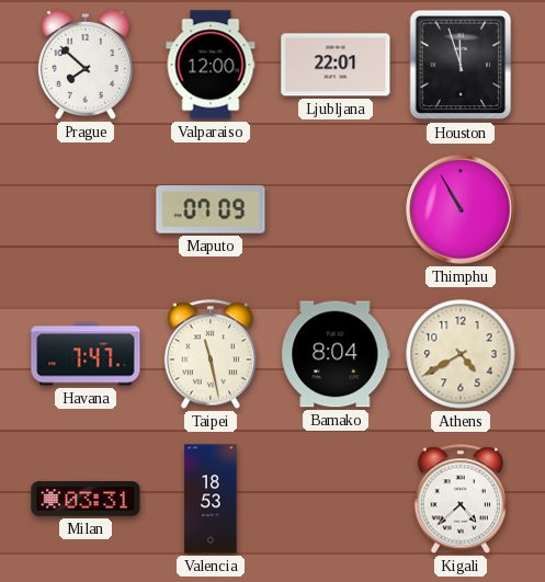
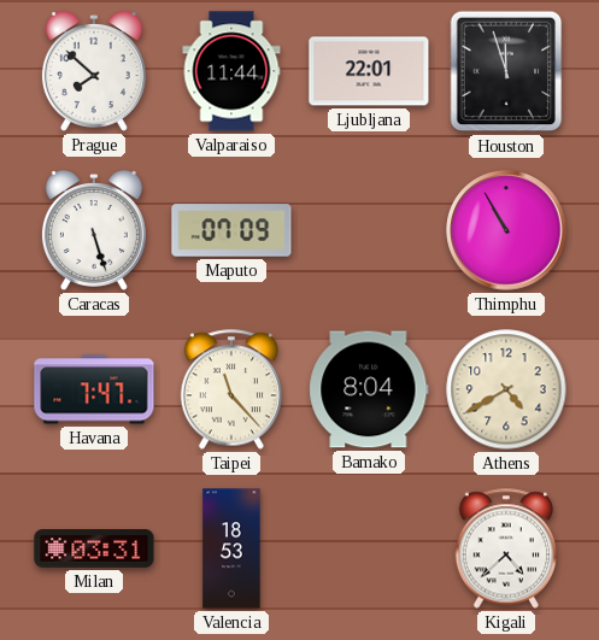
Valparaiso: 12:00 -> 11:44 (231, 71)
Caracas: none -> 5:27 (94, 230)
Taipei: 11:28 -> 11:23 (230, 389)
